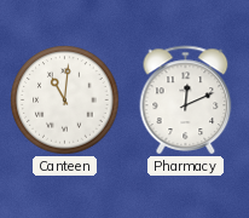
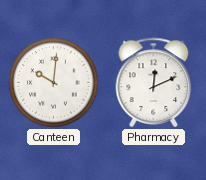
Canteen: 11:01 -> 10:01 (54, 83)
